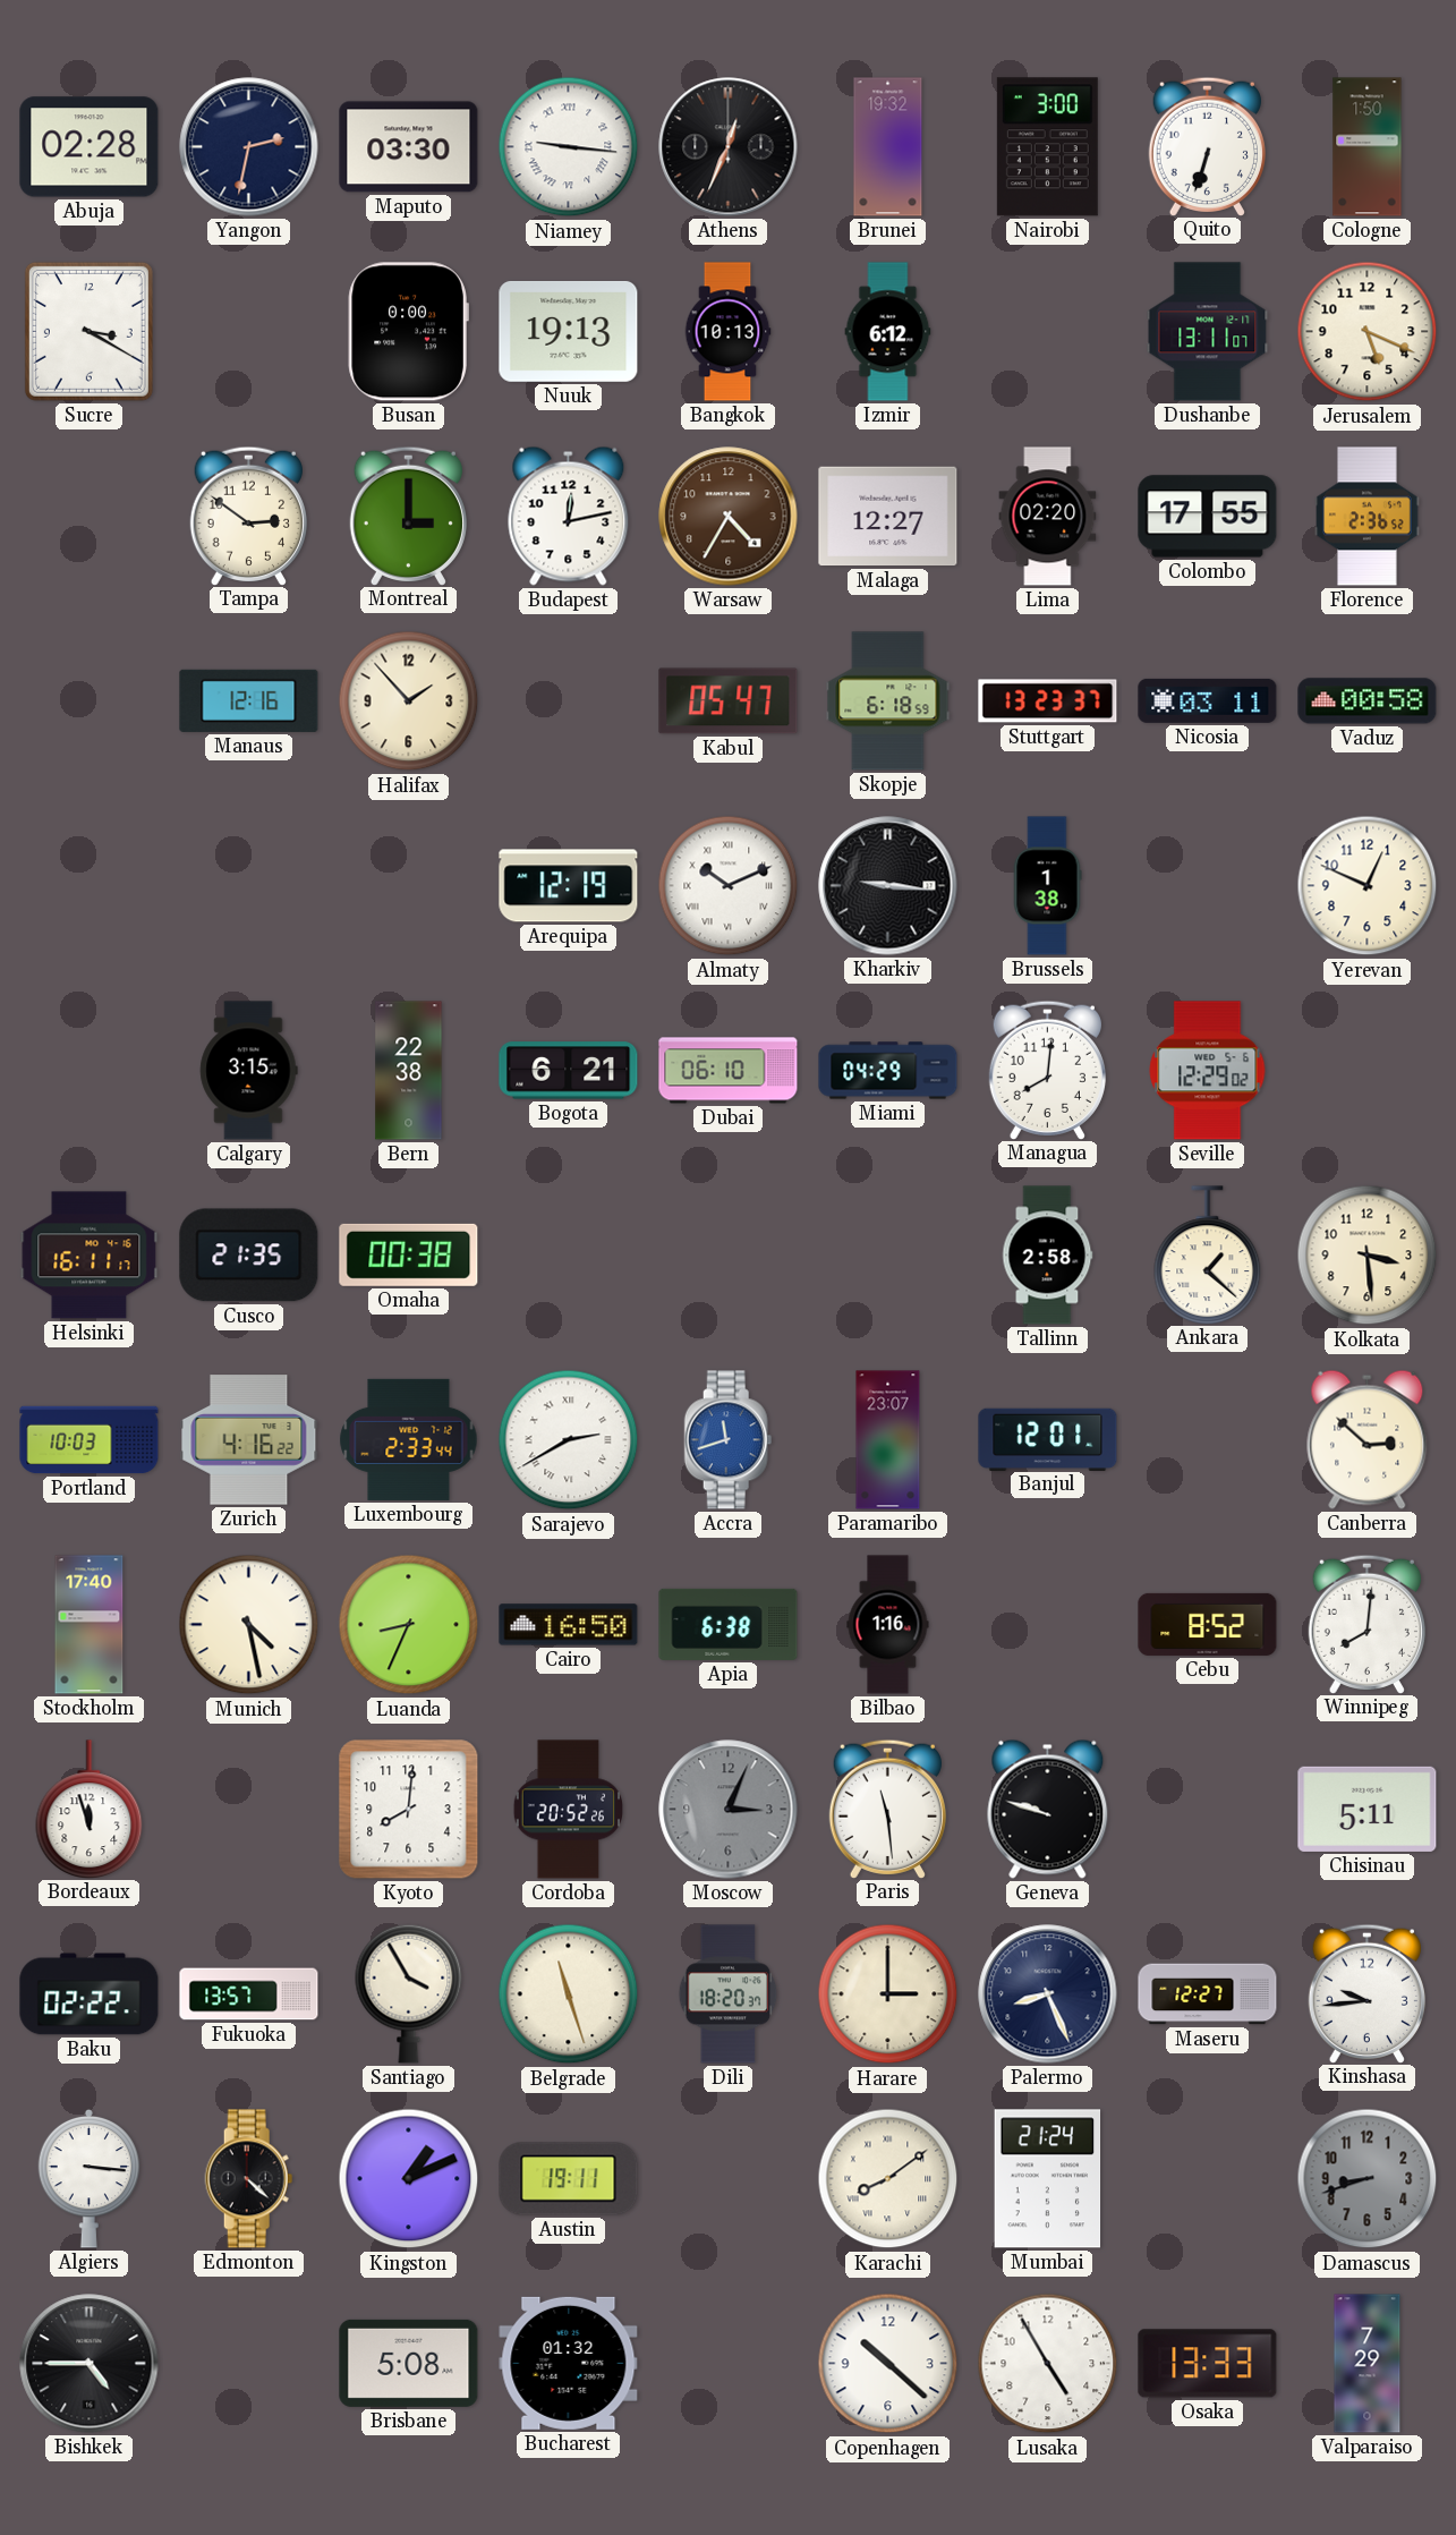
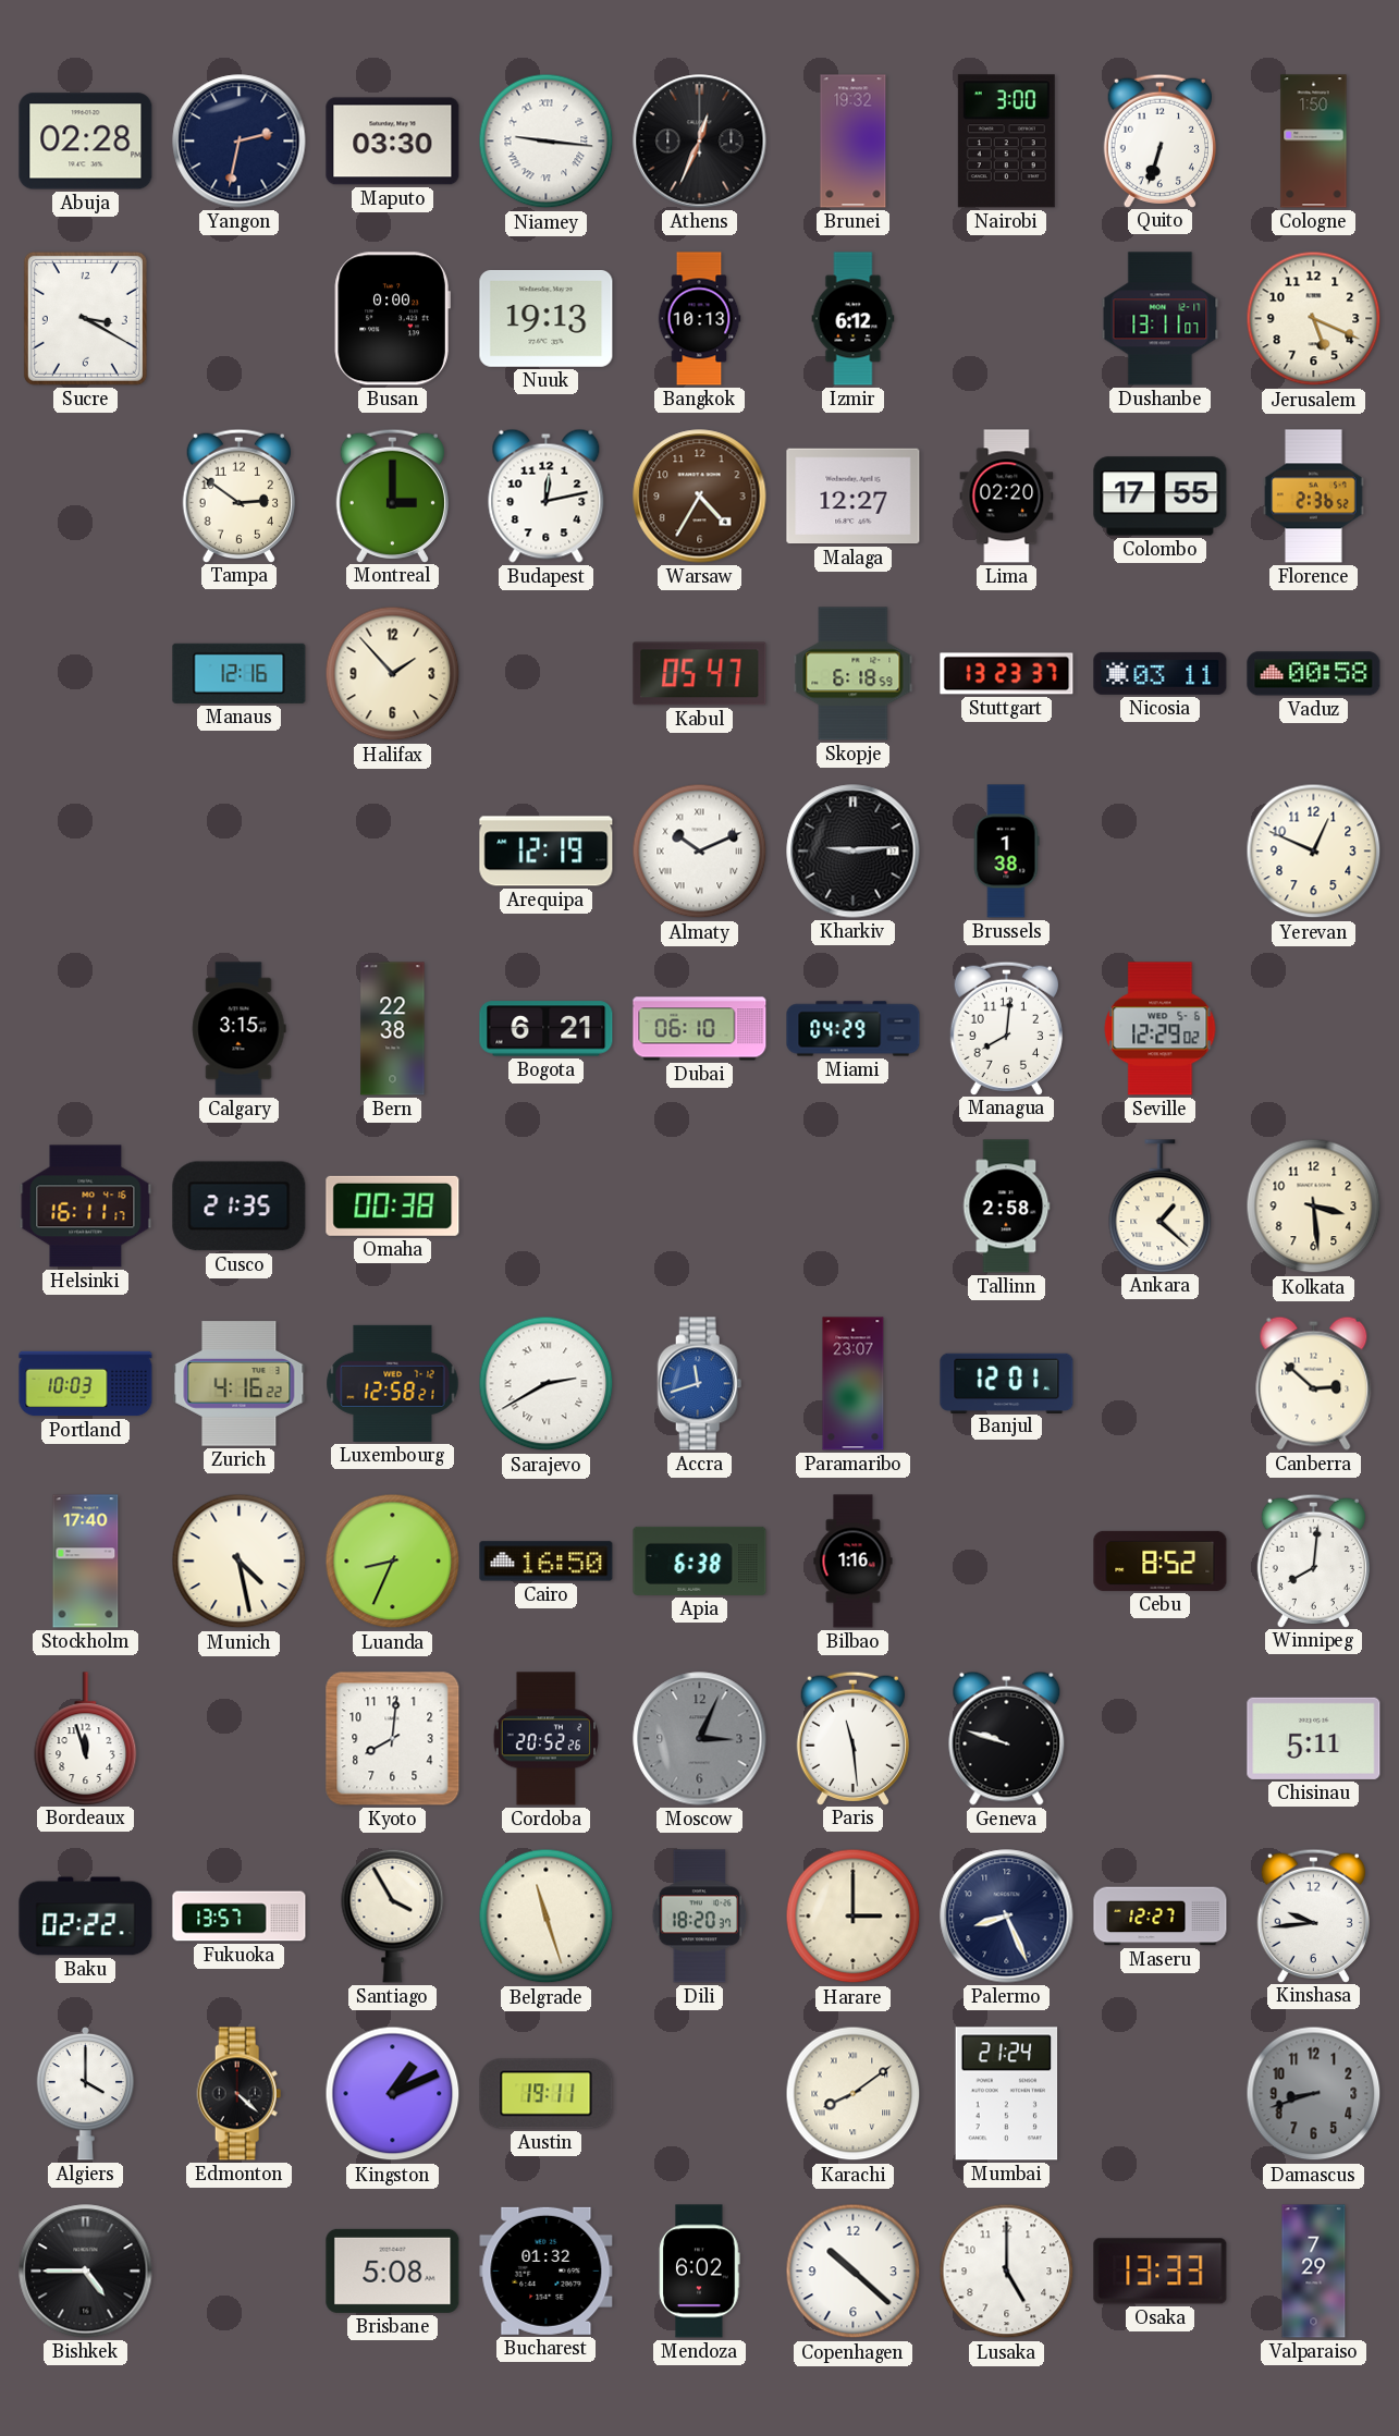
Kharkiv: 9:16 -> 9:14 (854, 852)
Luxembourg: 2:33 -> 12:58 (393, 1383)
Algiers: 3:16 -> 4:00 (86, 2093)
Mendoza: none -> 6:02 (700, 2272)
Lusaka: 4:55 -> 5:00 (1007, 2272)
